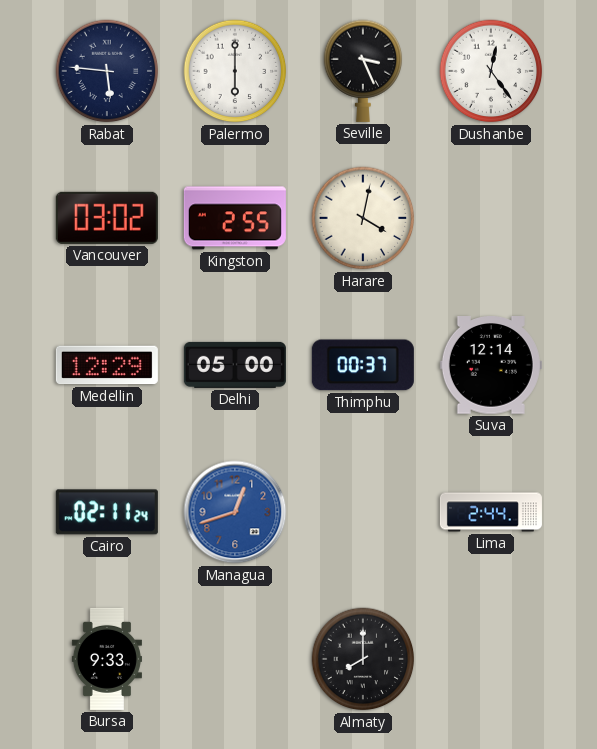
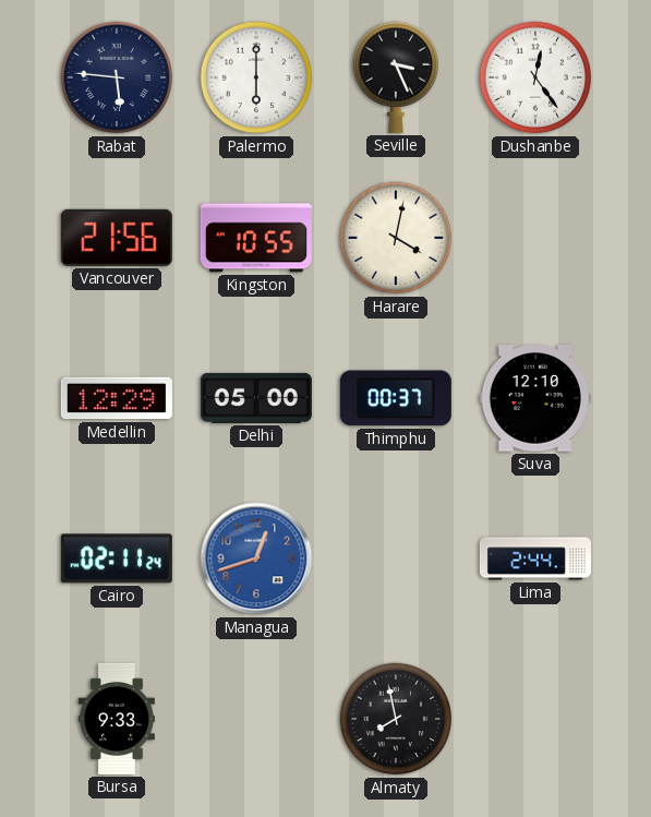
Vancouver: 03:02 -> 21:56 (117, 238)
Kingston: 2:55 -> 10:55 (256, 238)
Suva: 12:14 -> 12:10 (535, 398)
Almaty: 8:00 -> 7:58 (396, 719)
